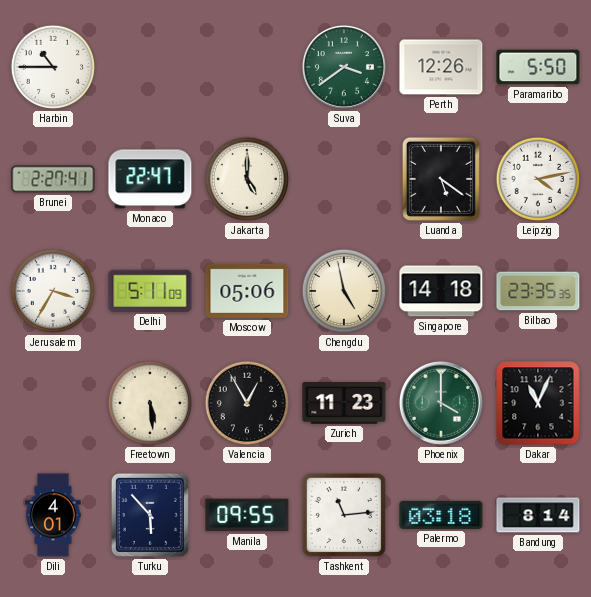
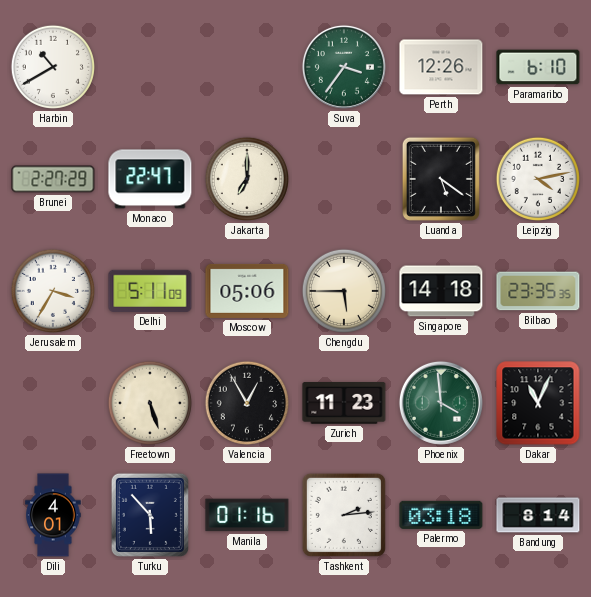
Harbin: 10:45 -> 10:40 (53, 67)
Suva: 3:39 -> 3:36 (344, 67)
Paramaribo: 5:50 -> 6:10 (538, 67)
Brunei: 2:27:41 -> 2:27:29 (53, 179)
Jakarta: 5:00 -> 7:00 (247, 179)
Chengdu: 4:58 -> 5:45 (344, 291)
Freetown: 5:29 -> 5:27 (150, 403)
Phoenix: 4:00 -> 3:59 (441, 403)
Manila: 09:55 -> 01:16 (247, 515)
Tashkent: 11:14 -> 2:14 (344, 515)
